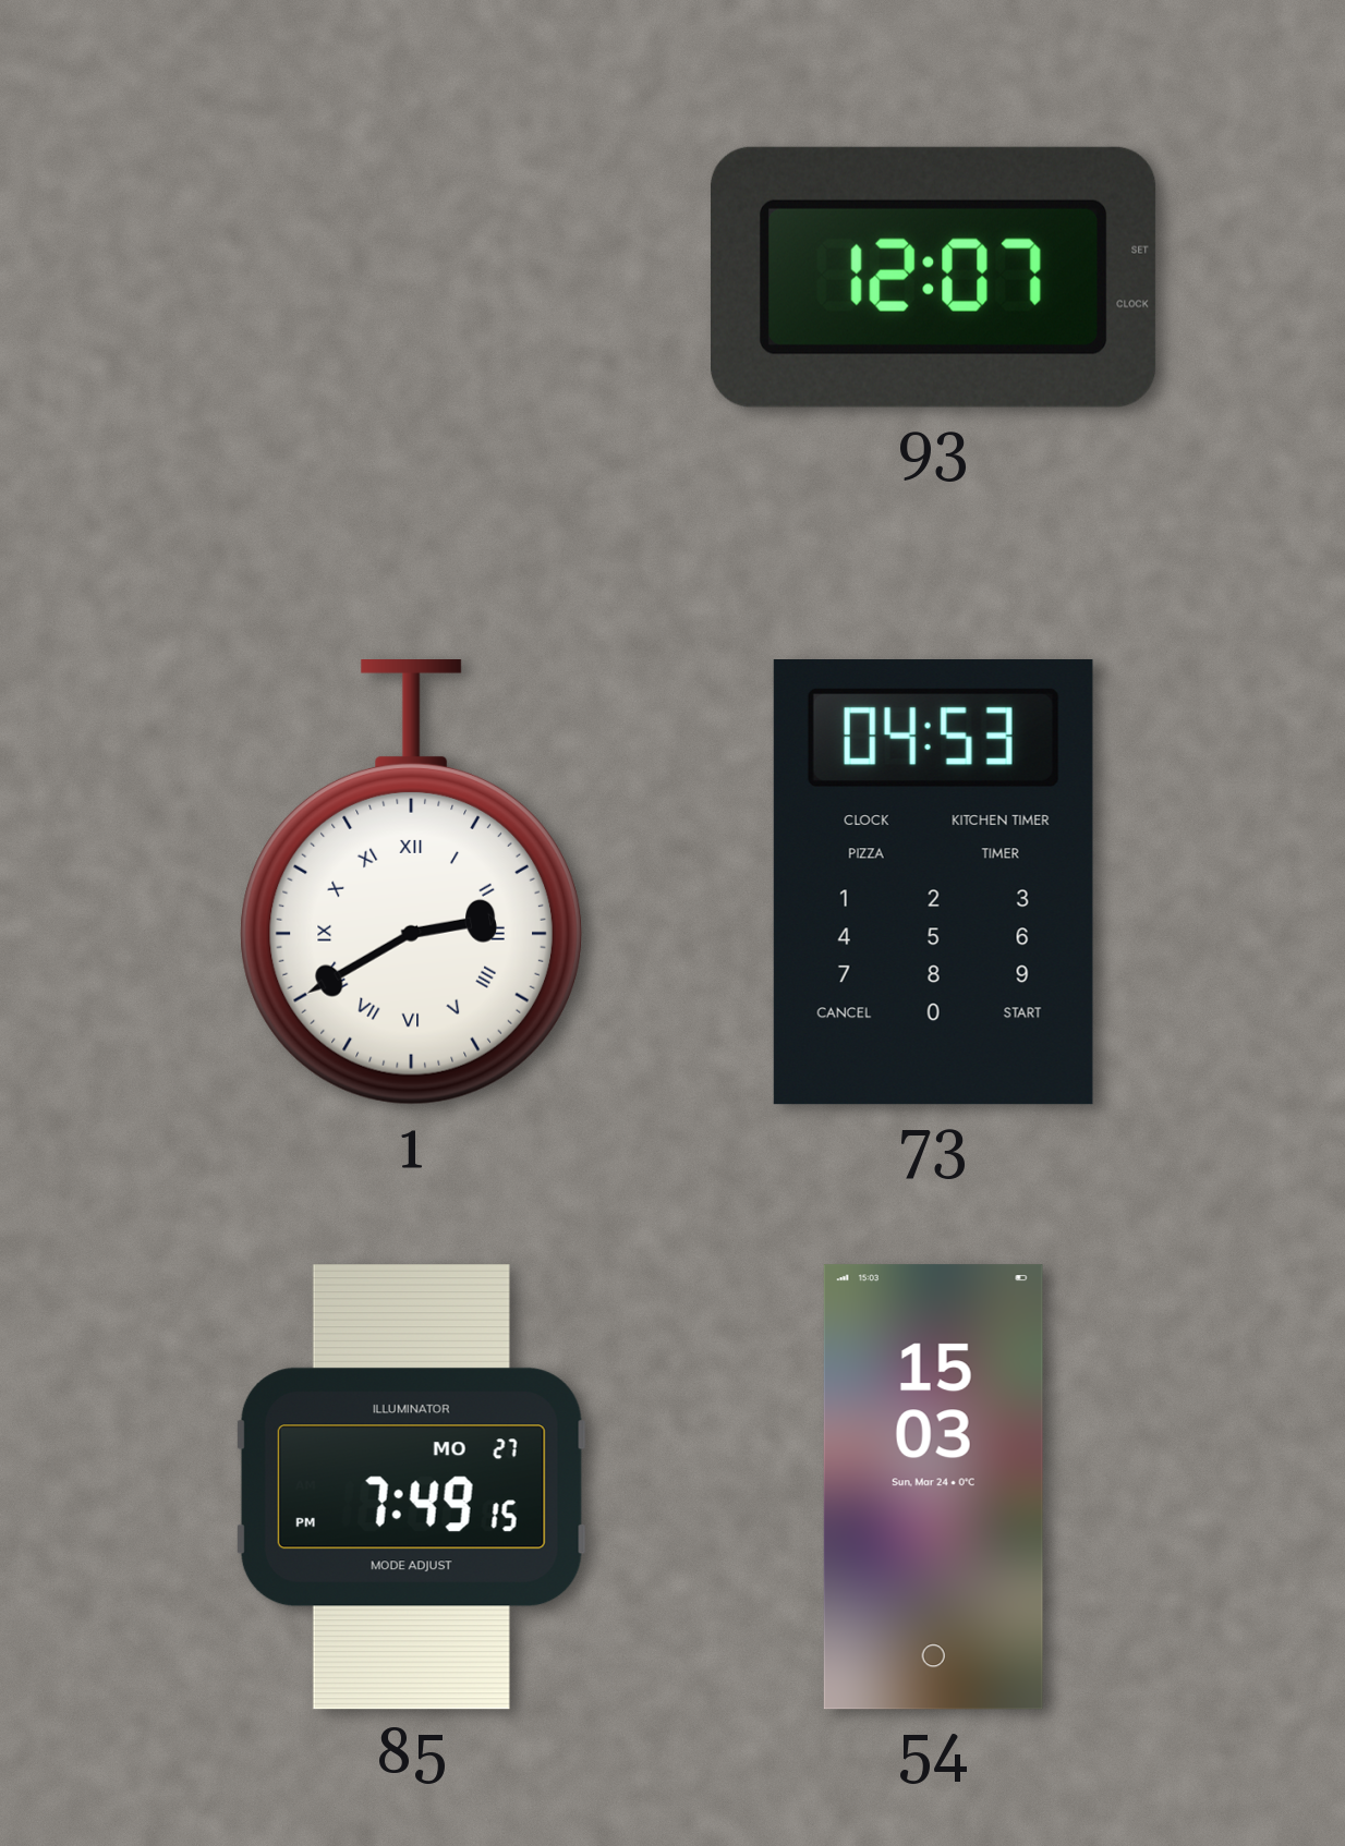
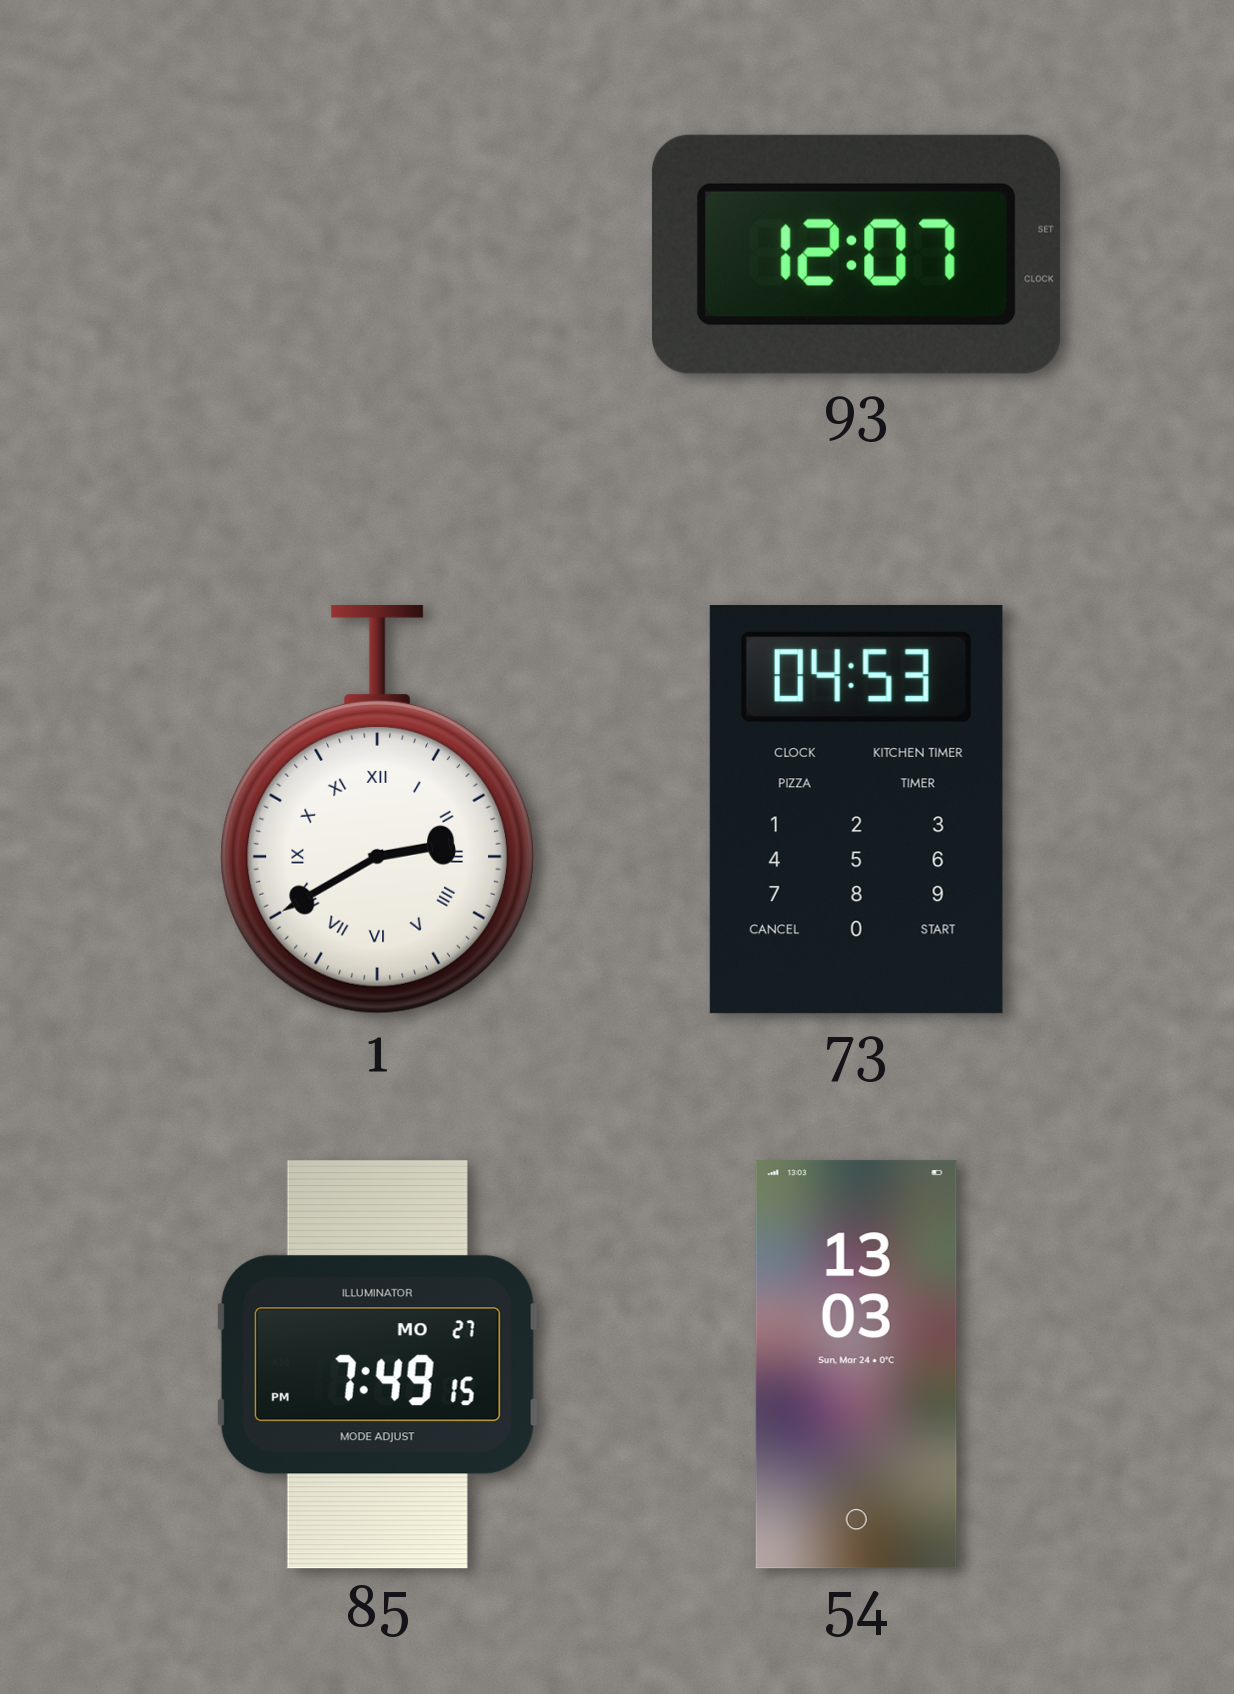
54: 15:03 -> 13:03 (856, 1365)
